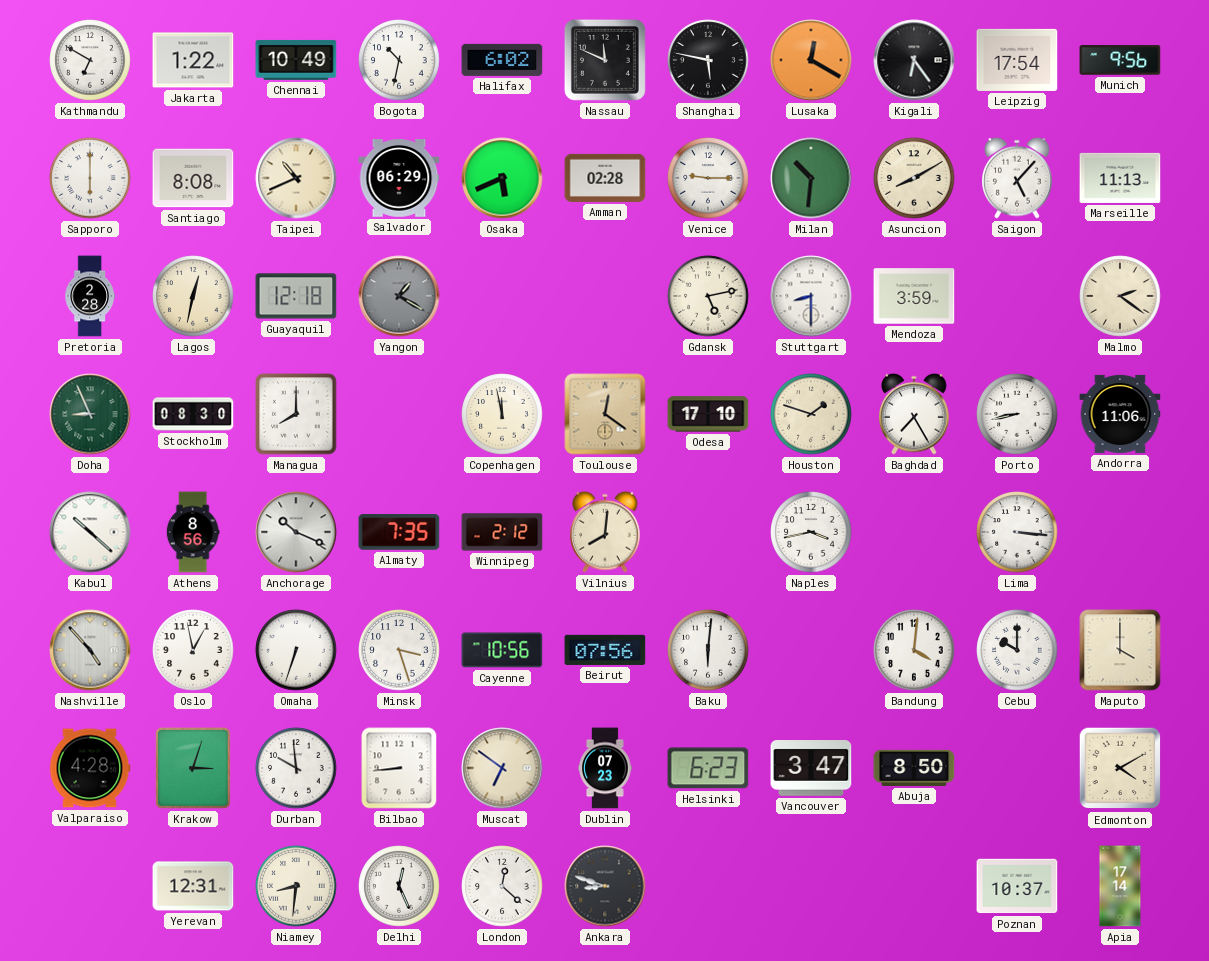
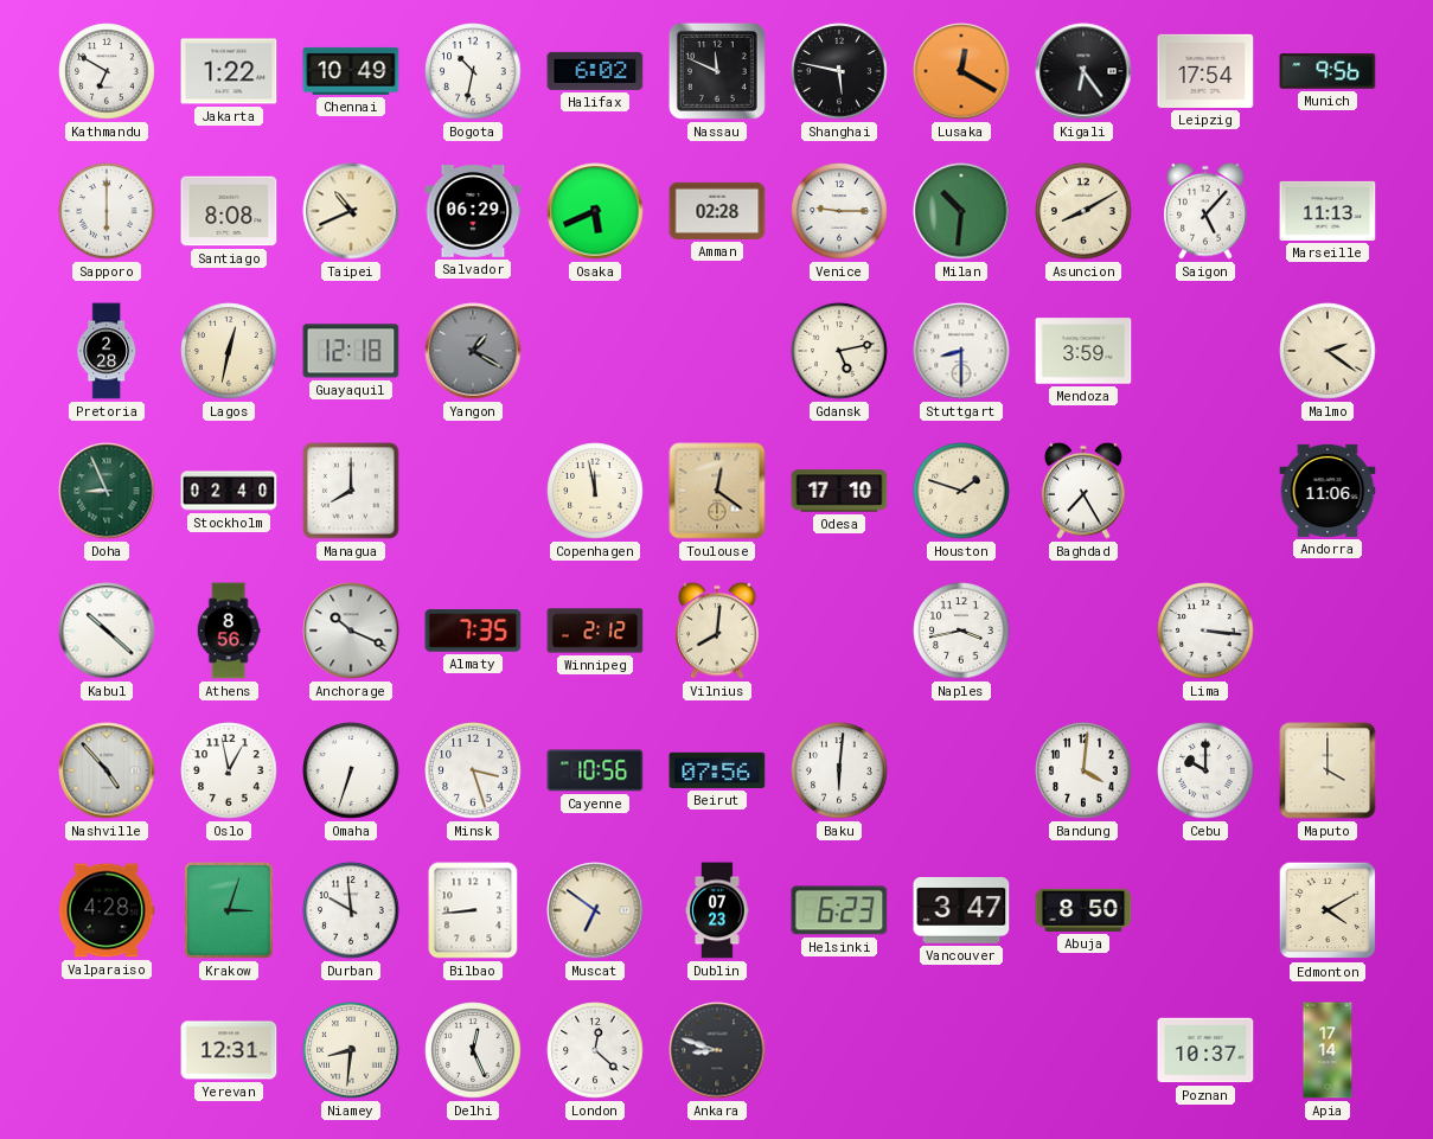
Stockholm: 08:30 -> 02:40 (229, 491)
Porto: 8:43 -> none (1017, 414)
